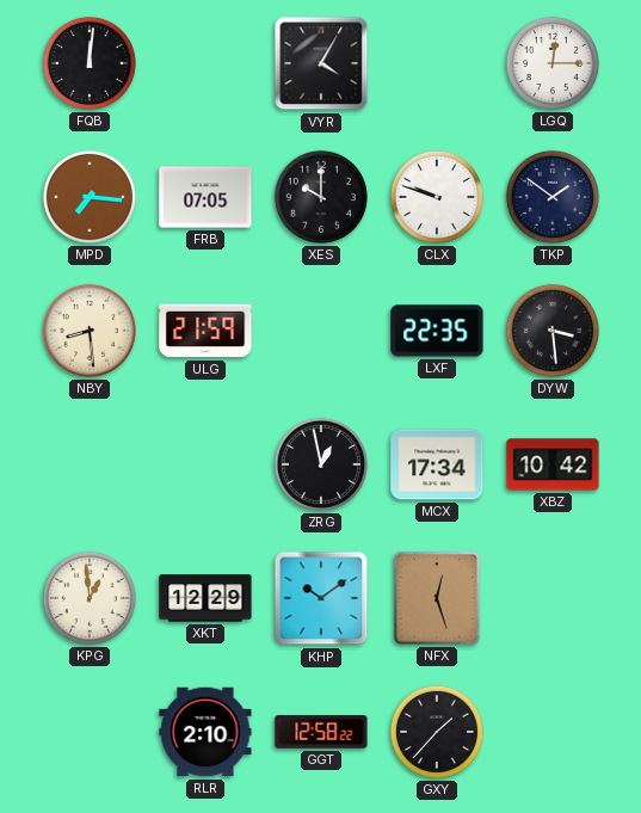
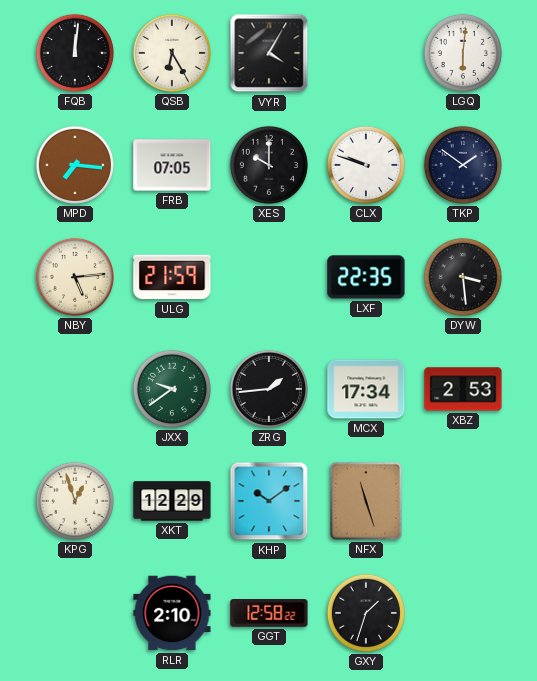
QSB: none -> 6:25 (172, 53)
LGQ: 12:15 -> 6:01 (463, 53)
NBY: 8:29 -> 5:14 (75, 277)
JXX: none -> 9:39 (172, 389)
ZRG: 12:58 -> 1:44 (269, 389)
XBZ: 10:42 -> 2:53 (463, 389)
KPG: 12:59 -> 12:57 (75, 501)
NFX: 12:27 -> 11:27 (366, 501)
GXY: 1:37 -> 1:33 (366, 613)
